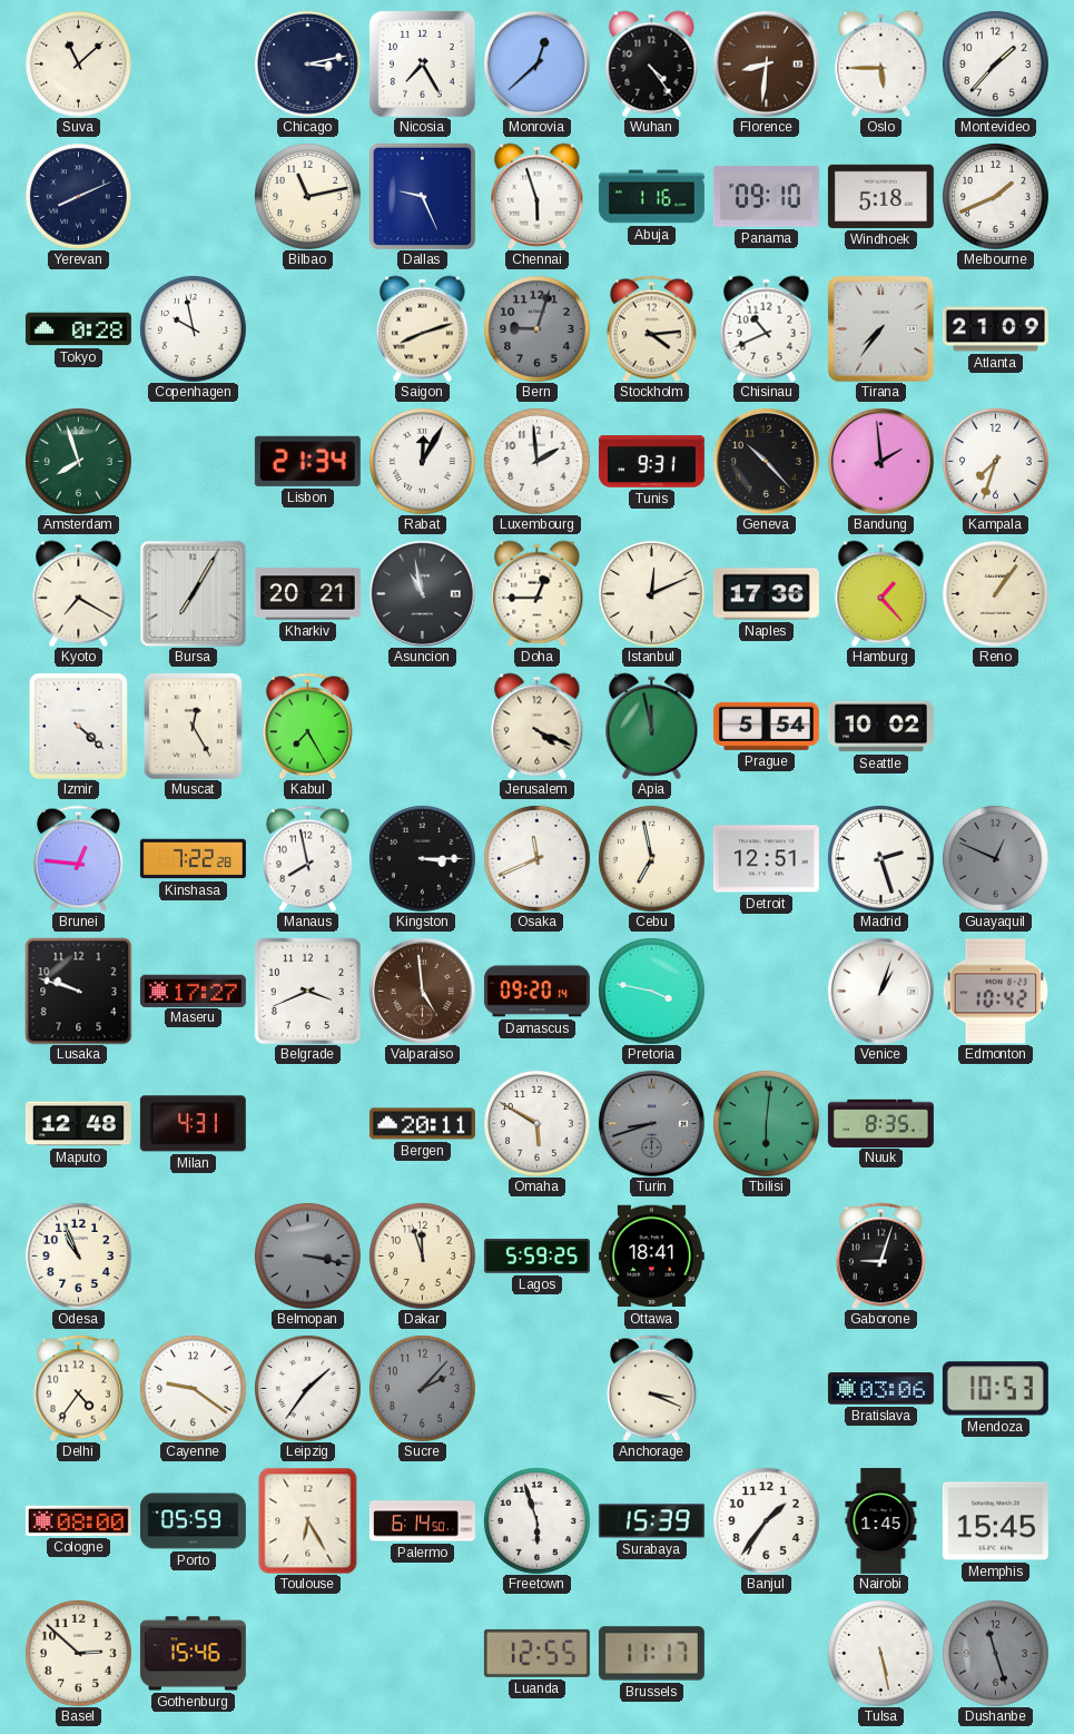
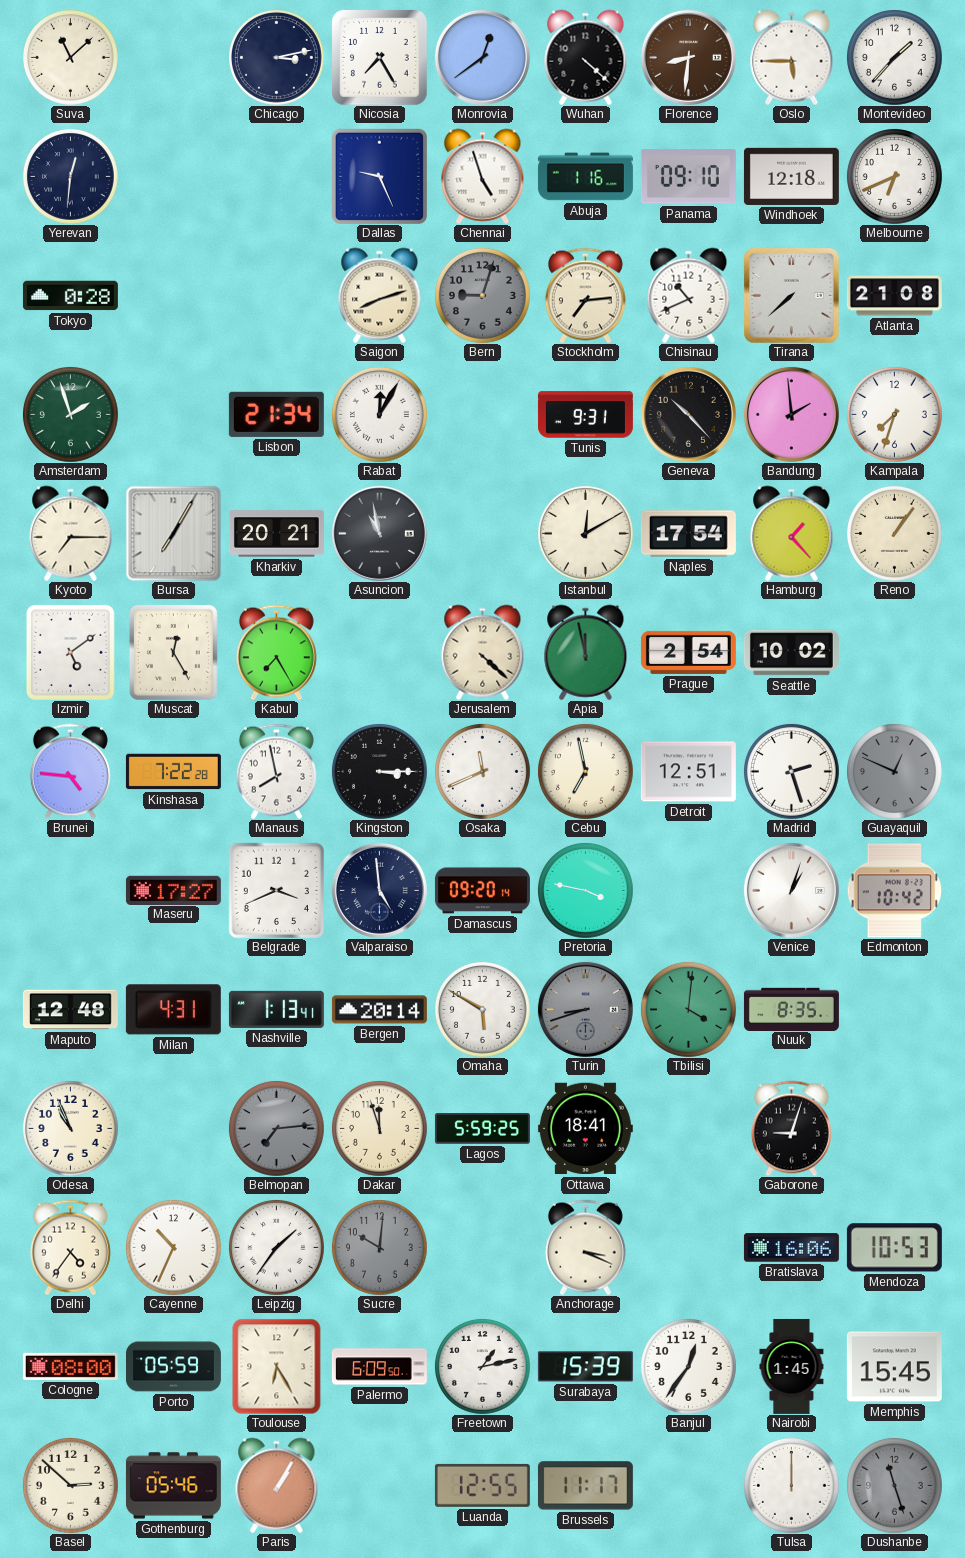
Monrovia: 12:38 -> 12:39 (482, 57)
Wuhan: 4:24 -> 4:22 (586, 57)
Yerevan: 8:11 -> 12:31 (70, 176)
Bilbao: 11:13 -> none (307, 196)
Chennai: 5:57 -> 4:57 (483, 176)
Windhoek: 5:18 -> 12:18 (791, 176)
Melbourne: 1:41 -> 6:41 (894, 176)
Copenhagen: 9:58 -> none (193, 328)
Stockholm: 4:14 -> 7:14 (585, 295)
Tirana: 7:36 -> 7:38 (791, 295)
Atlanta: 21:09 -> 21:08 (894, 296)
Amsterdam: 7:57 -> 1:57 (70, 414)
Luxembourg: 1:59 -> none (536, 461)
Kyoto: 7:20 -> 7:15 (71, 533)
Doha: 12:45 -> none (538, 593)
Istanbul: 12:11 -> 12:10 (585, 533)
Naples: 17:36 -> 17:54 (688, 534)
Izmir: 4:22 -> 5:09 (70, 652)
Jerusalem: 4:19 -> 4:22 (483, 652)
Prague: 5:54 -> 2:54 (688, 652)
Brunei: 12:46 -> 4:46 (70, 771)
Lusaka: 9:48 -> none (78, 991)
Valparaiso dial: brown -> navy (379, 890)
Nashville: none -> 1:13 (276, 1009)
Bergen: 20:11 -> 20:14 (379, 1010)
Tbilisi: 6:01 -> 4:01 (688, 1009)
Belmopan: 3:17 -> 7:14 (276, 1128)
Cayenne: 9:21 -> 10:34 (173, 1247)
Sucre: 2:07 -> 10:01 (379, 1247)
Bratislava: 03:06 -> 16:06 (791, 1248)
Palermo: 6:14 -> 6:09 (379, 1367)
Freetown: 5:57 -> 1:13 (482, 1366)
Banjul: 1:36 -> 12:36 (688, 1366)
Gothenburg: 15:46 -> 05:46 (173, 1486)
Paris: none -> 1:05 (277, 1485)
Tulsa: 5:28 -> 12:00 (791, 1485)
